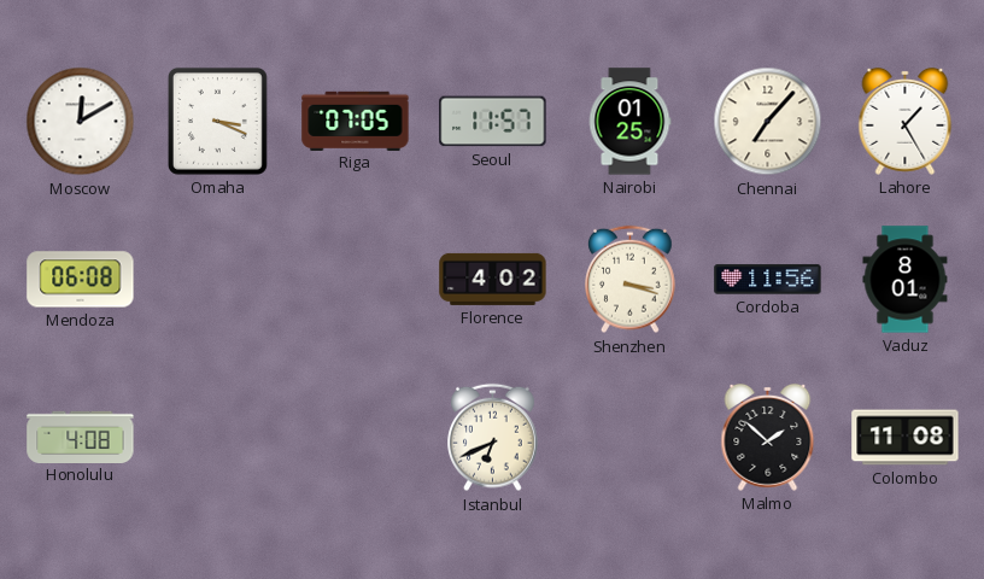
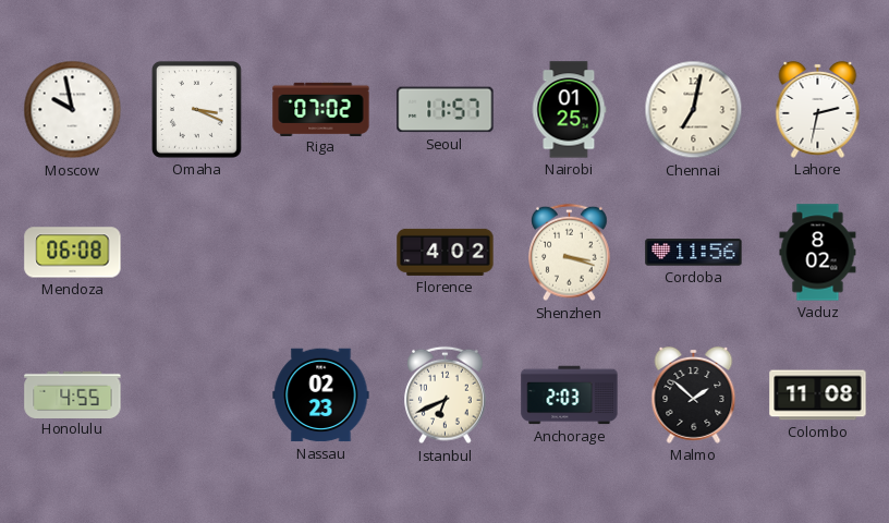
Moscow: 12:10 -> 9:58 (73, 110)
Riga: 07:05 -> 07:02 (321, 109)
Chennai: 7:07 -> 7:02 (694, 110)
Lahore: 1:25 -> 2:32 (818, 109)
Vaduz: 8:01 -> 8:02 (818, 253)
Honolulu: 4:08 -> 4:55 (73, 394)
Nassau: none -> 02:23 (321, 396)
Anchorage: none -> 2:03 (570, 396)
